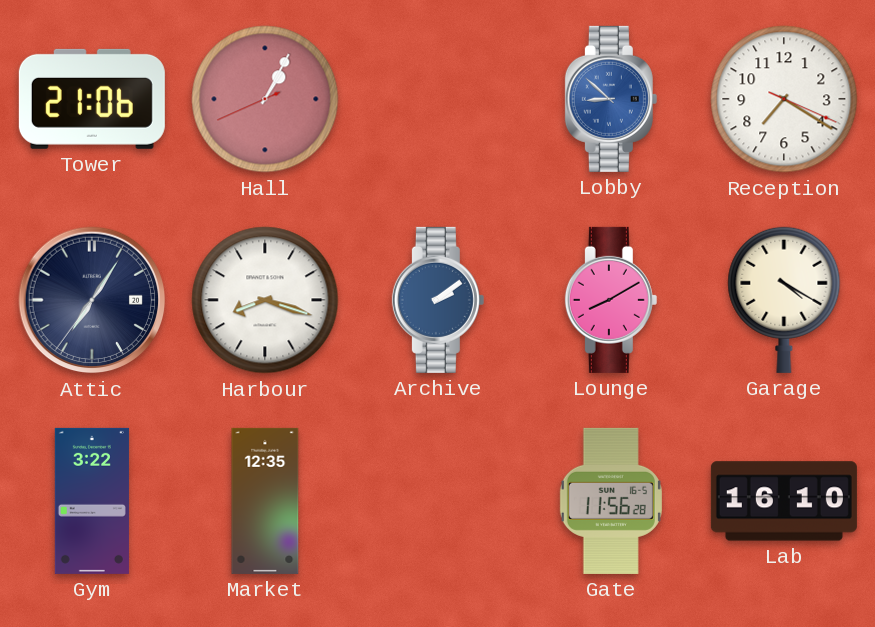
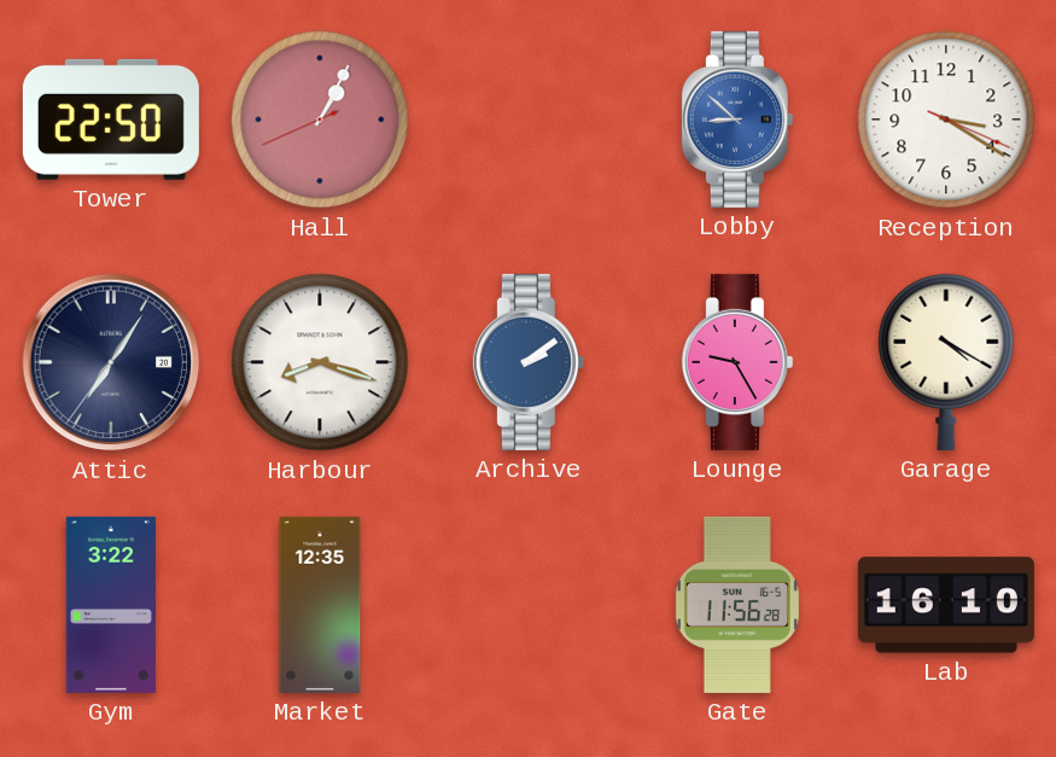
Tower: 21:06 -> 22:50 (111, 120)
Reception: 7:20 -> 3:20 (946, 120)
Lounge: 8:10 -> 9:25 (737, 362)
